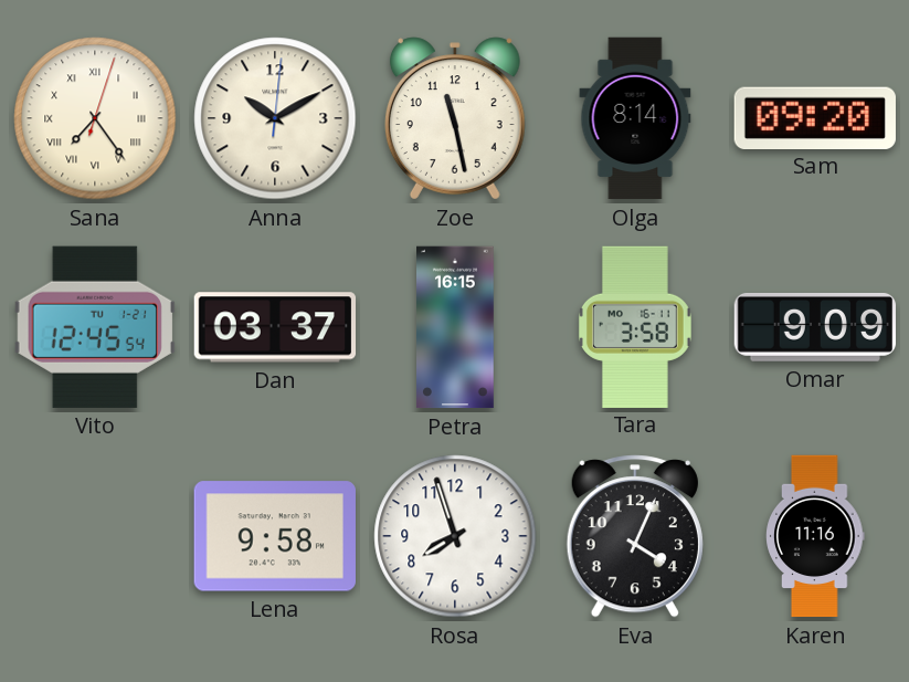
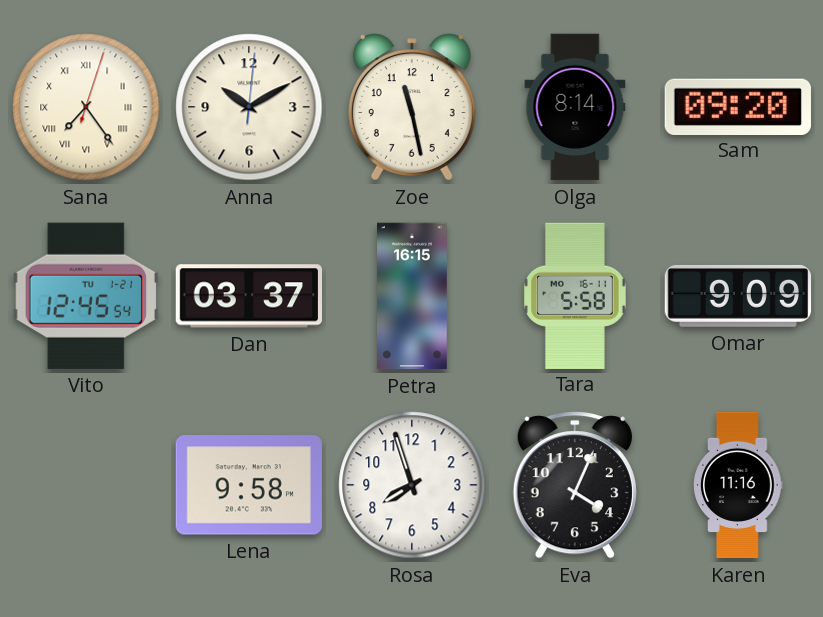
Tara: 3:58 -> 5:58 (576, 295)
